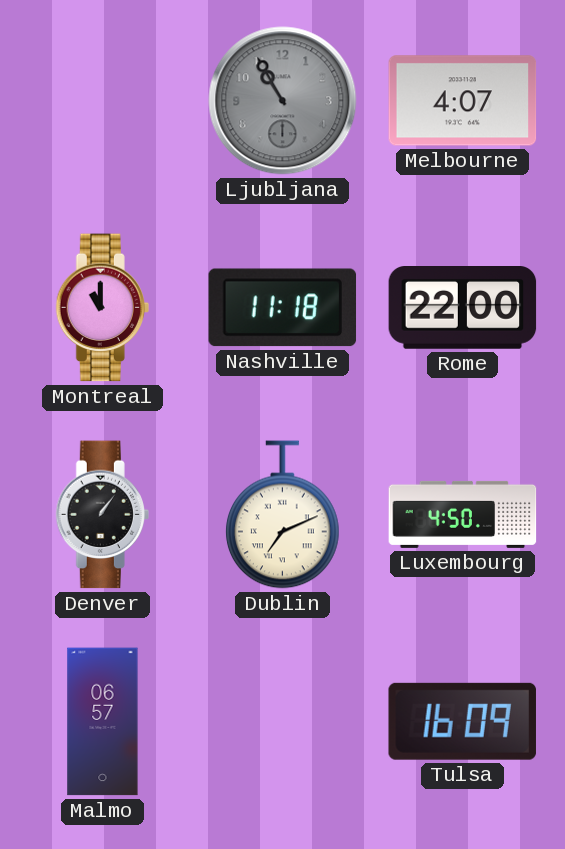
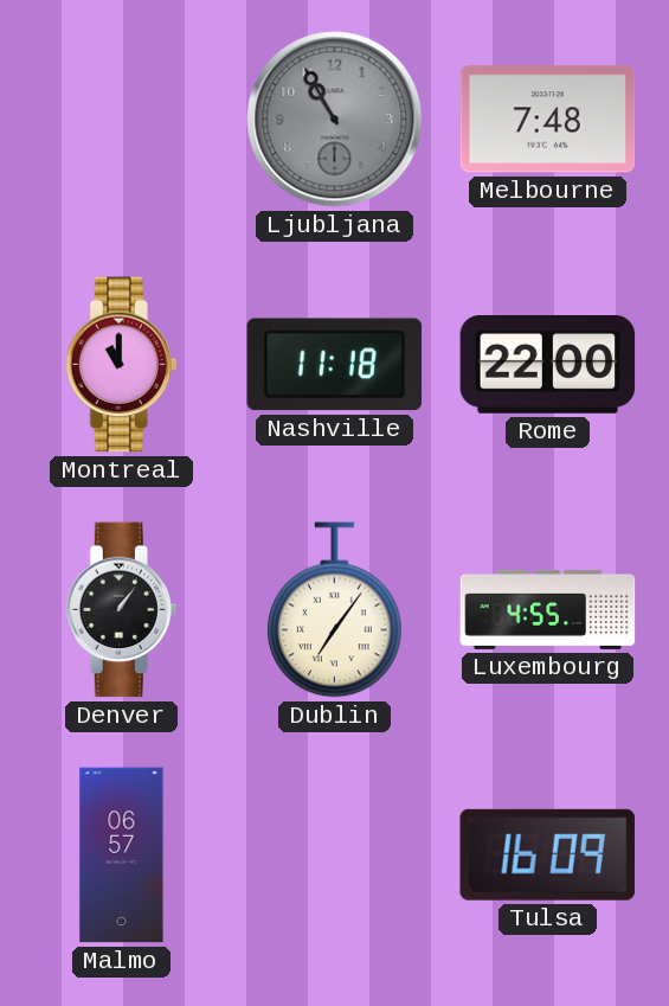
Melbourne: 4:07 -> 7:48 (548, 120)
Dublin: 7:11 -> 7:06 (334, 610)
Luxembourg: 4:50 -> 4:55 (548, 609)
